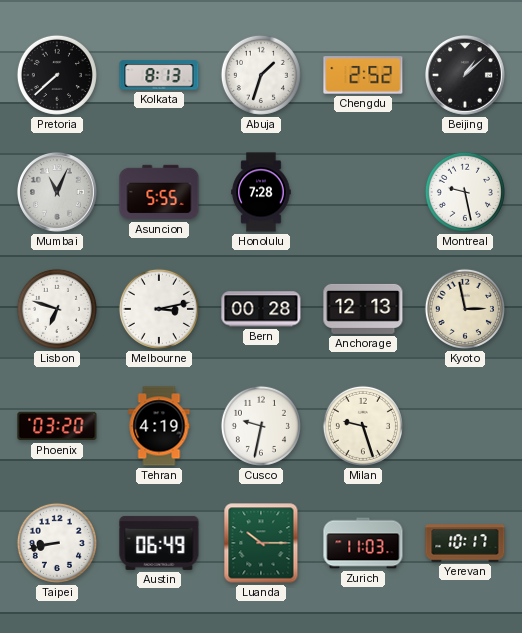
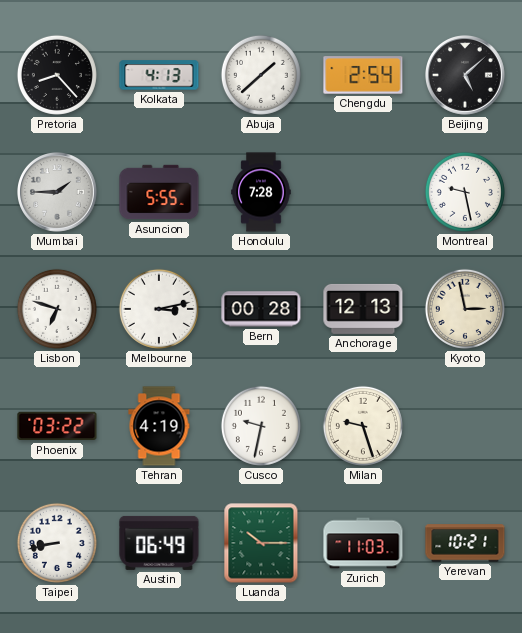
Pretoria: 7:38 -> 8:23 (57, 75)
Kolkata: 8:13 -> 4:13 (159, 75)
Abuja: 1:33 -> 1:38 (261, 75)
Chengdu: 2:52 -> 2:54 (363, 75)
Beijing: 1:08 -> 5:08 (466, 76)
Mumbai: 11:04 -> 1:45 (58, 193)
Phoenix: 03:20 -> 03:22 (57, 426)
Yerevan: 10:17 -> 10:21 (465, 543)
